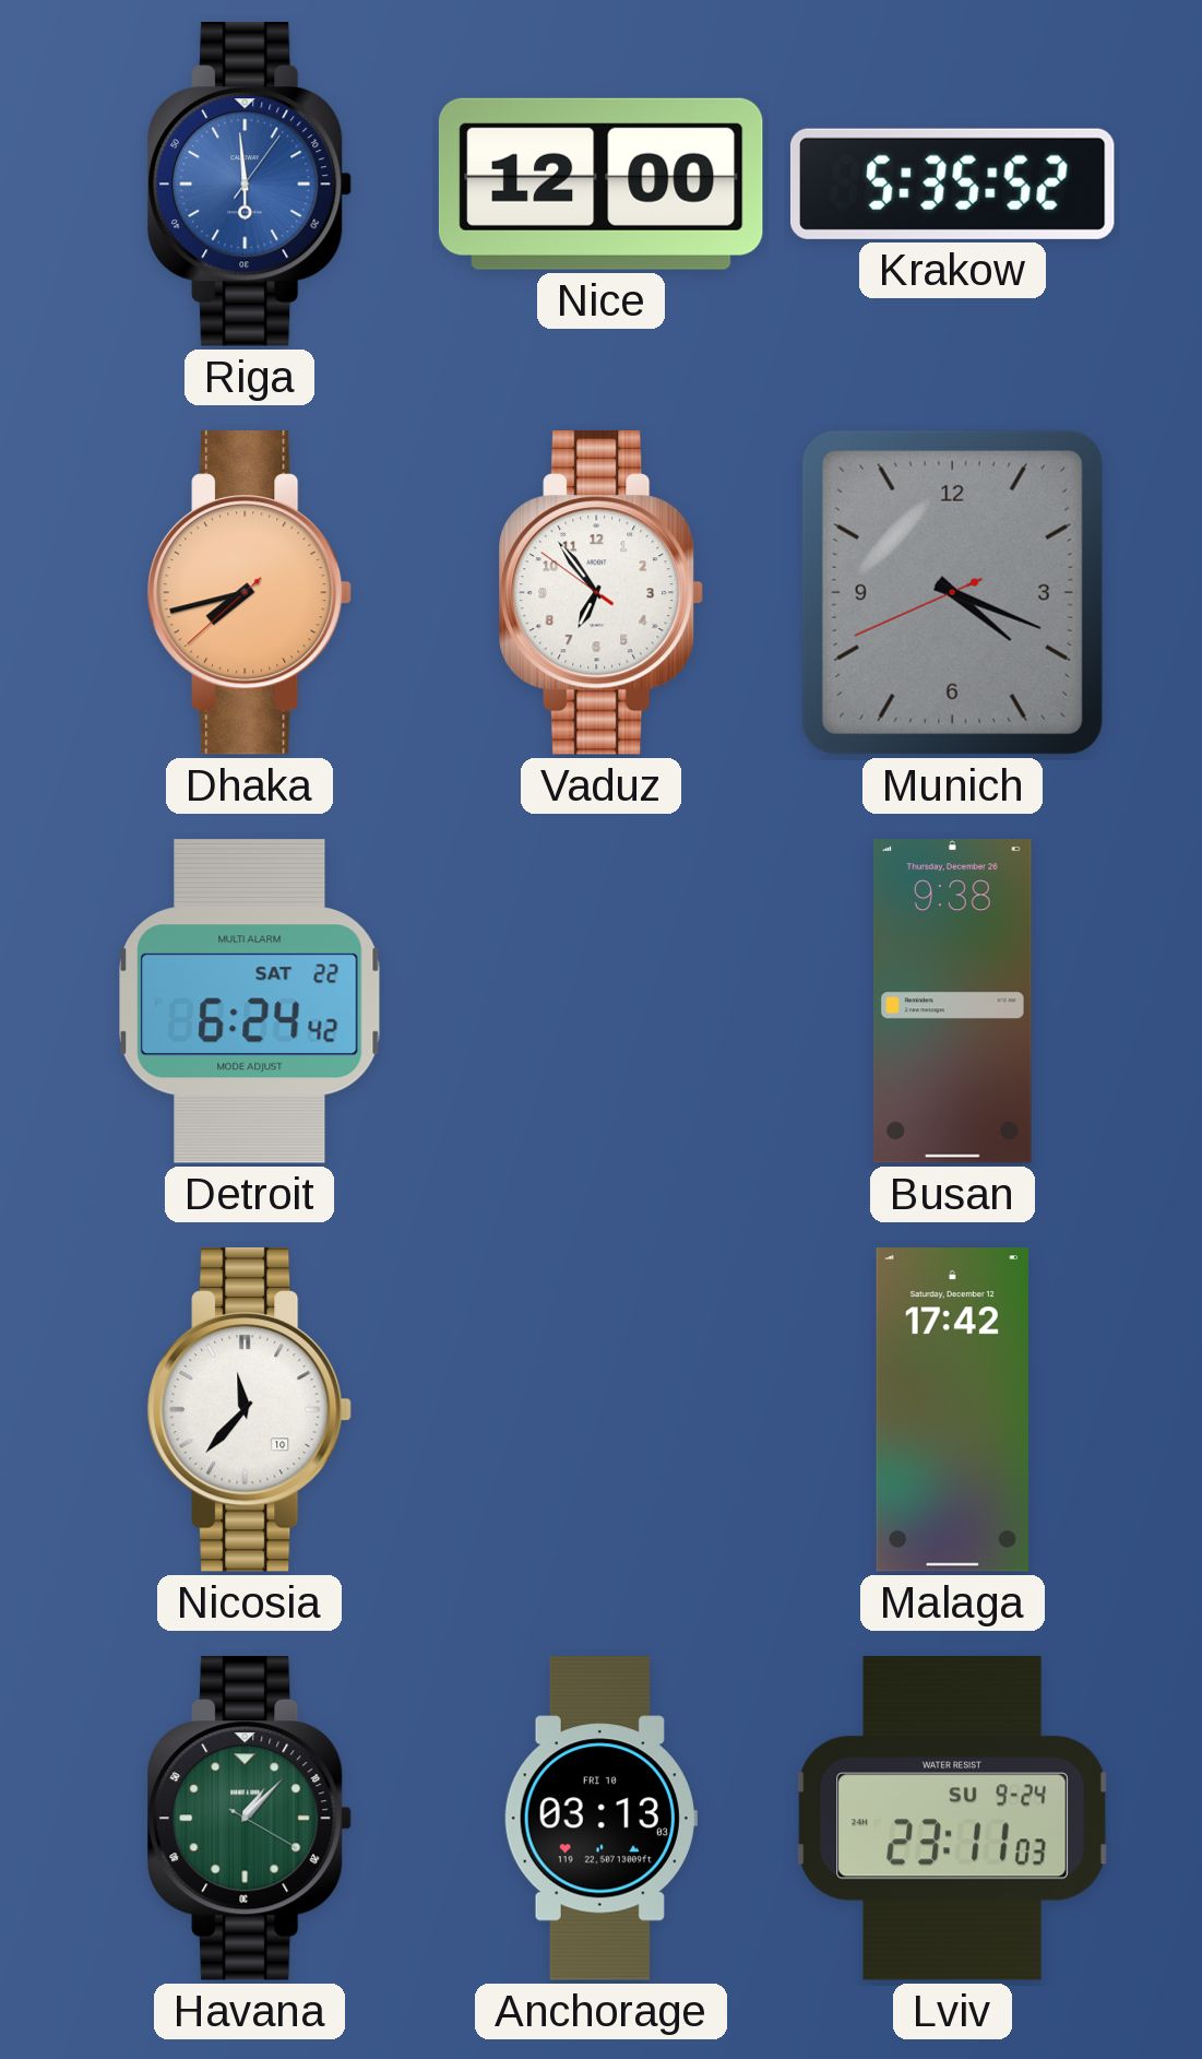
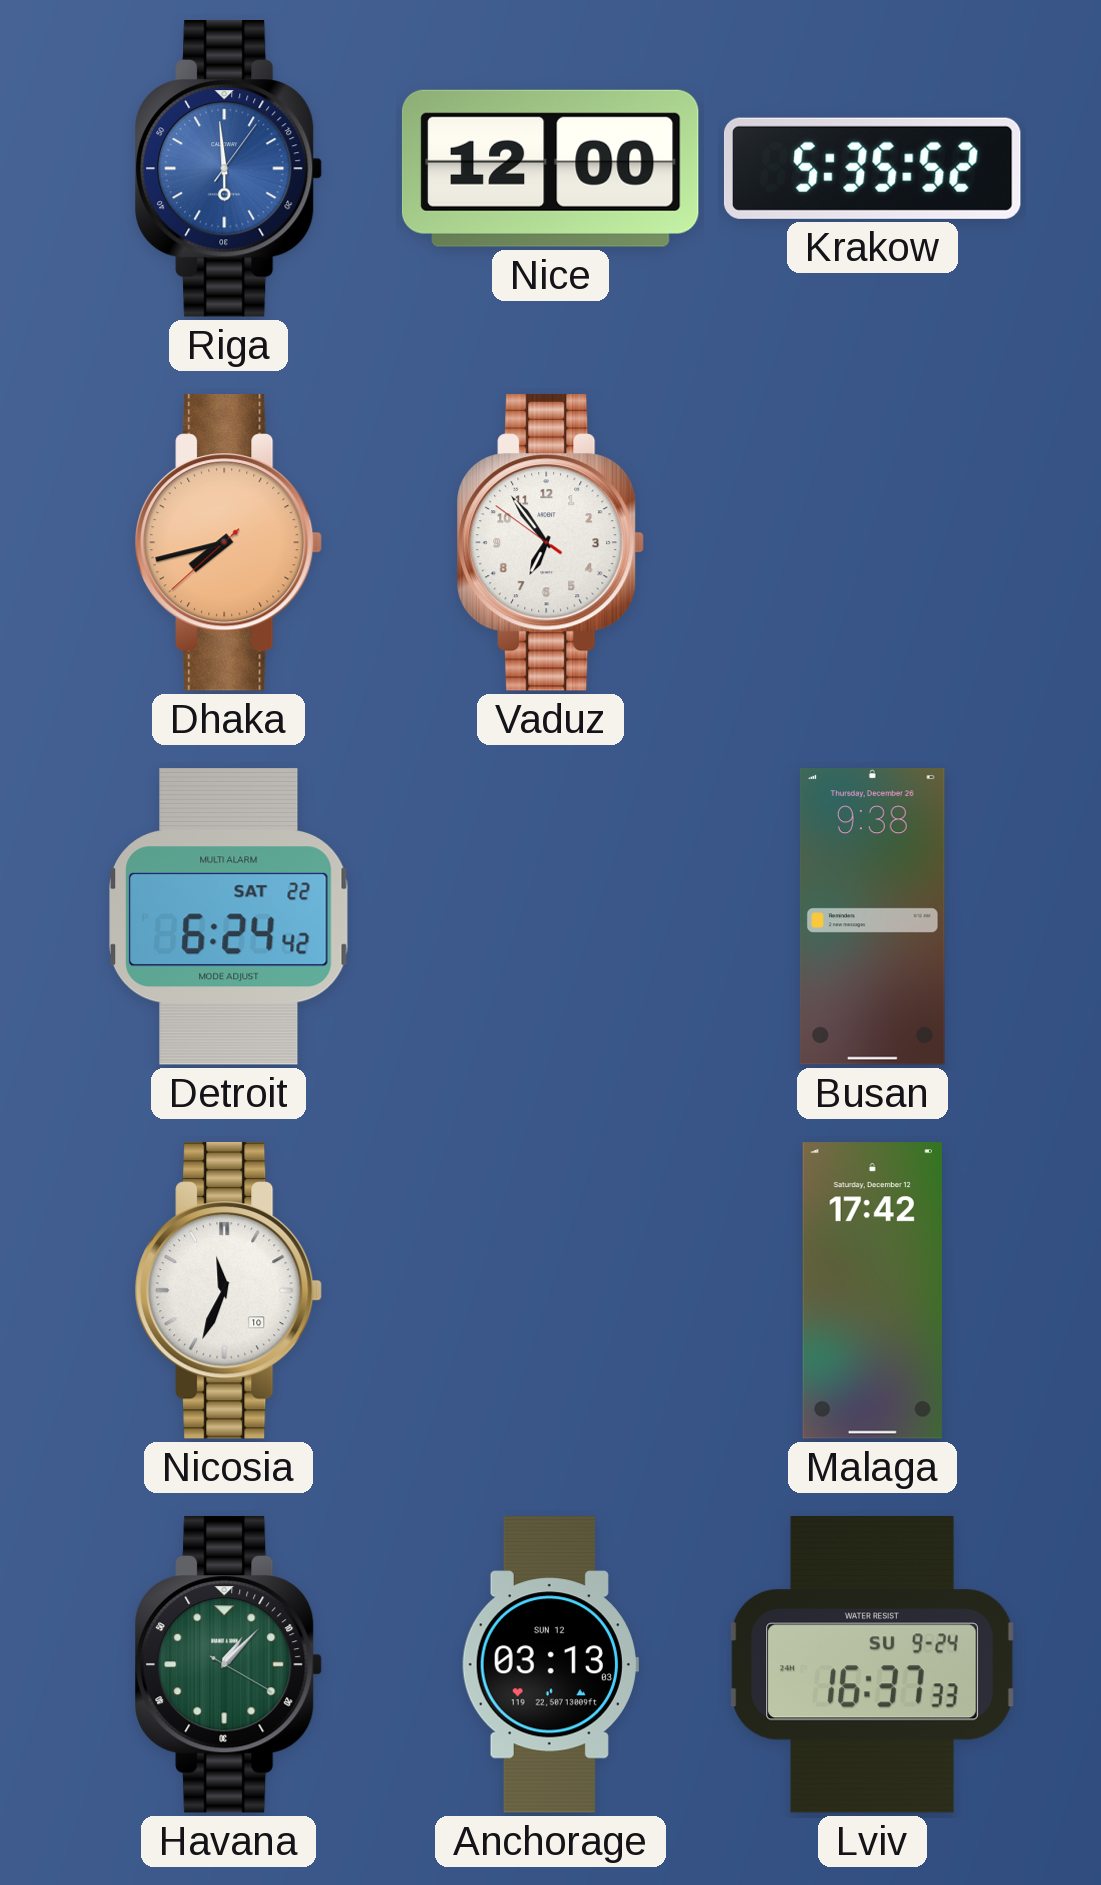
Munich: 4:18 -> none (952, 592)
Nicosia: 11:37 -> 11:34 (229, 1291)
Anchorage date: FRI 10 -> SUN 12 (550, 1665)
Lviv: 23:11 -> 16:37 (873, 1665)
